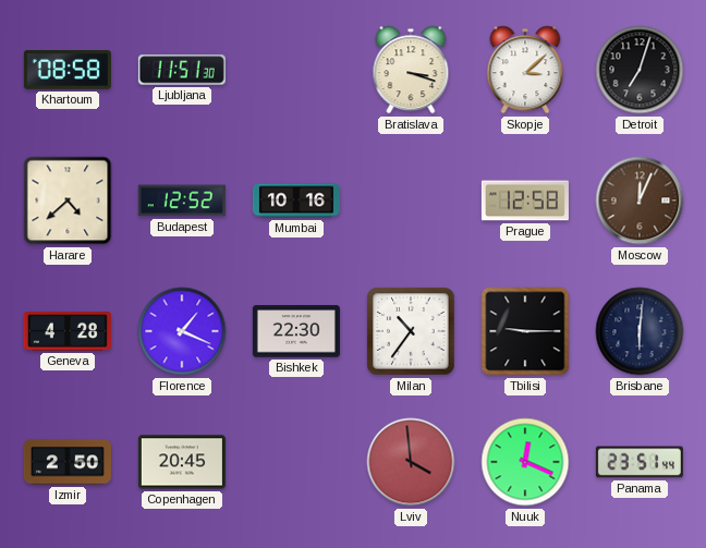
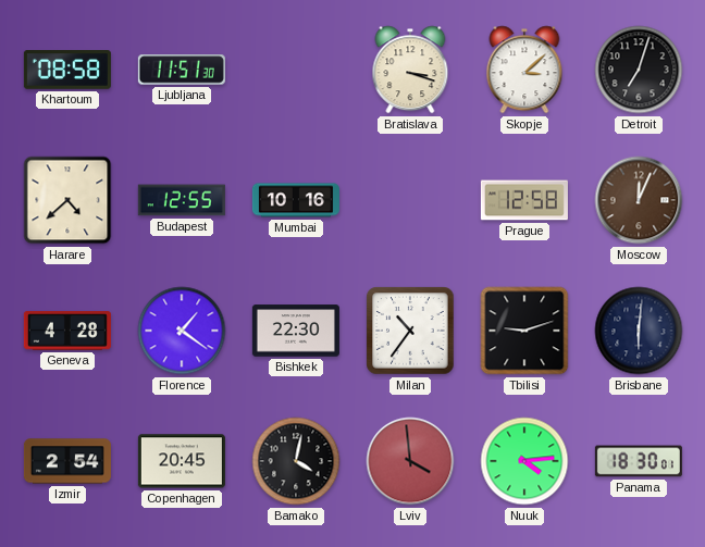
Budapest: 12:52 -> 12:55 (182, 200)
Florence: 1:19 -> 1:21 (182, 331)
Tbilisi: 9:15 -> 9:12 (524, 331)
Izmir: 2:50 -> 2:54 (67, 461)
Bamako: none -> 4:02 (296, 461)
Nuuk: 12:19 -> 4:14 (524, 461)
Panama: 23:51 -> 18:30 (639, 461)
